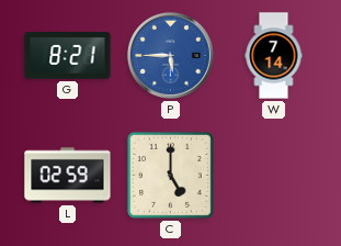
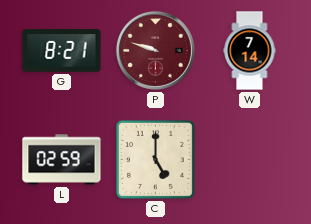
P: 5:45 -> 9:48 (155, 50)
P dial: blue -> burgundy (155, 50)
